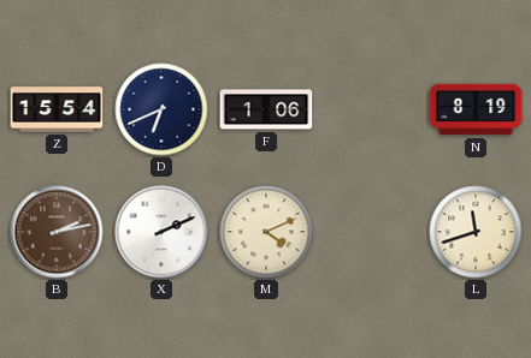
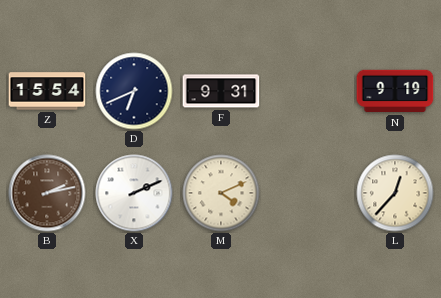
F: 1:06 -> 9:31 (221, 91)
N: 8:19 -> 9:19 (395, 91)
L: 11:42 -> 12:37 (395, 193)
